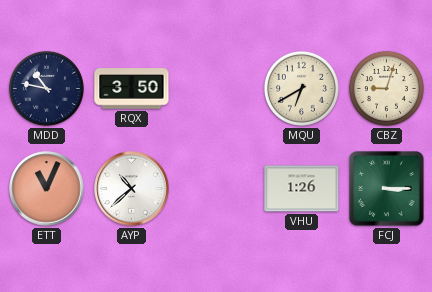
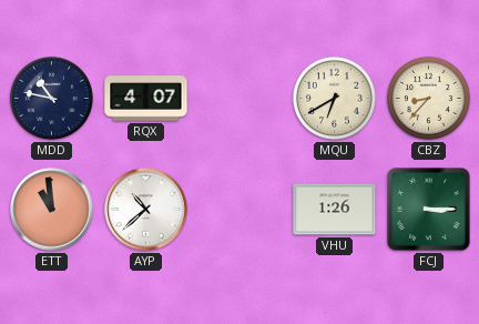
RQX: 3:50 -> 4:07 (146, 99)
CBZ: 9:03 -> 8:37 (428, 98)
ETT: 11:04 -> 10:59 (52, 210)
